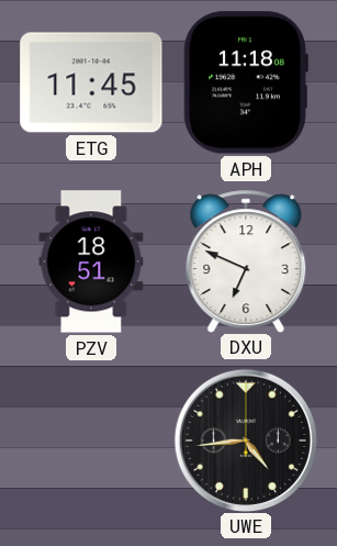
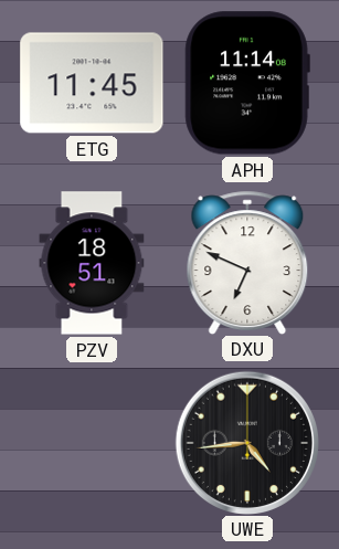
APH: 11:18 -> 11:14 (247, 83)
